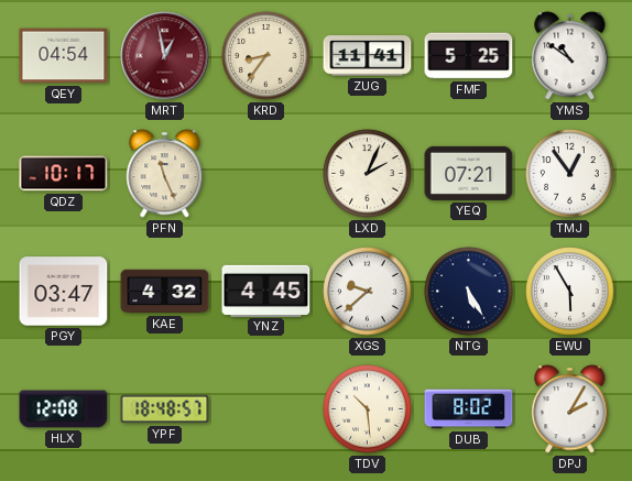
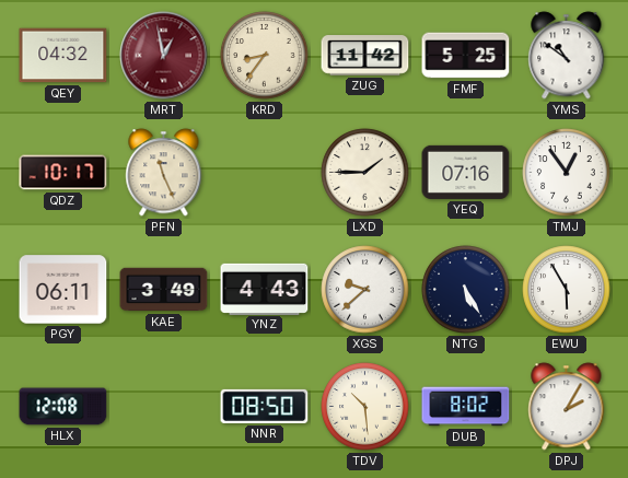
QEY: 04:54 -> 04:32 (63, 56)
ZUG: 11:41 -> 11:42 (365, 56)
LXD: 2:04 -> 1:45 (365, 173)
YEQ: 07:21 -> 07:16 (466, 172)
PGY: 03:47 -> 06:11 (63, 290)
KAE: 4:32 -> 3:49 (164, 290)
YNZ: 4:45 -> 4:43 (265, 289)
YPF: 18:48 -> none (165, 409)
NNR: none -> 08:50 (265, 406)
